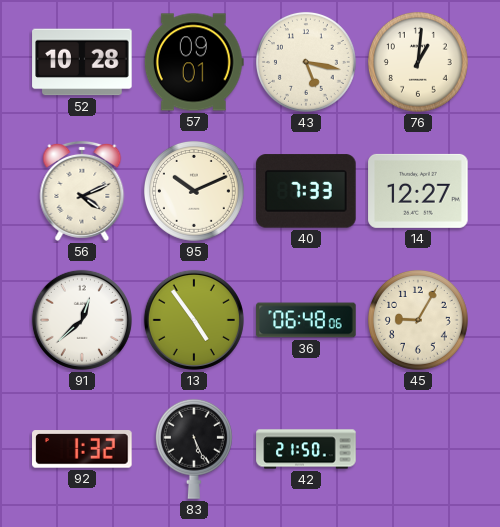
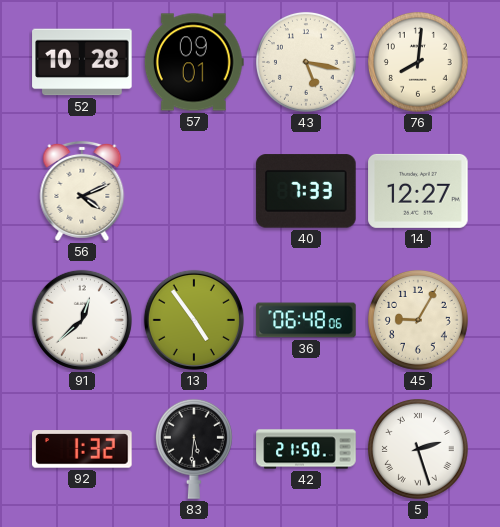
76: 1:01 -> 8:01 (418, 62)
95: 10:11 -> none (194, 191)
83: 5:26 -> 5:31 (194, 449)
5: none -> 2:27 (418, 449)
